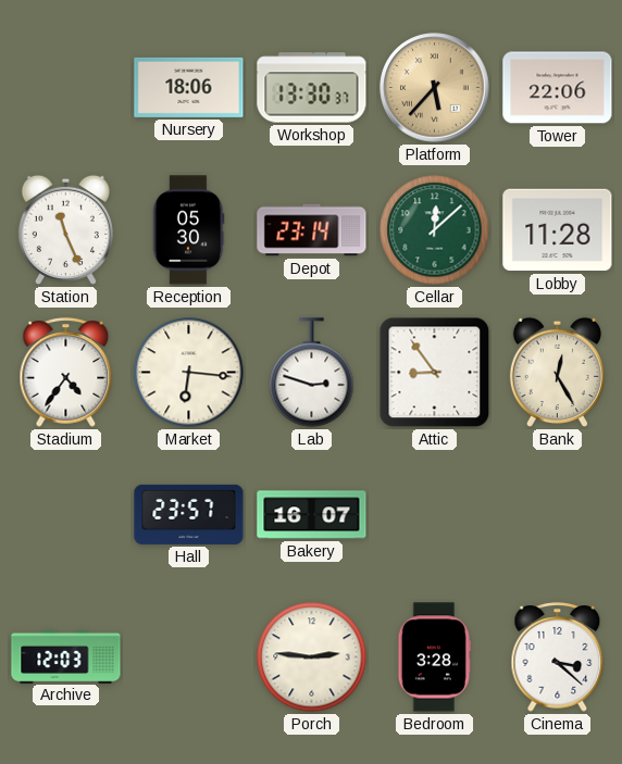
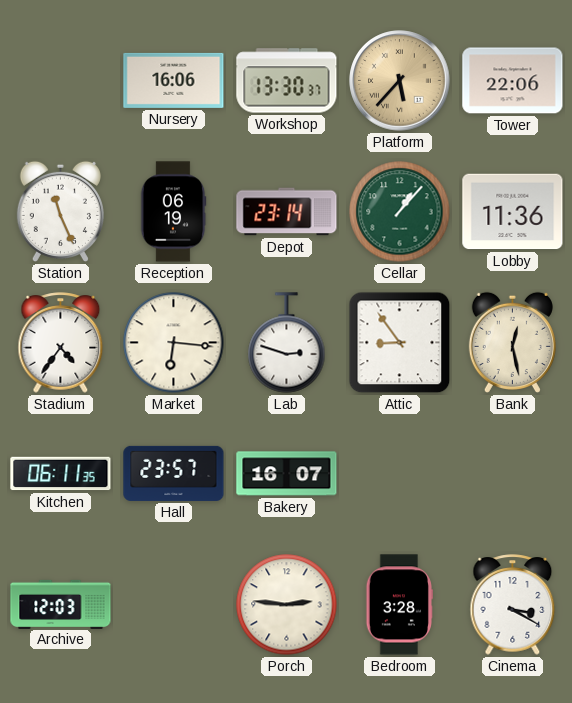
Nursery: 18:06 -> 16:06 (174, 80)
Reception: 05:30 -> 06:19 (173, 212)
Cellar: 12:08 -> 1:07 (400, 212)
Lobby: 11:28 -> 11:36 (513, 212)
Bank: 12:25 -> 12:28 (512, 342)
Kitchen: none -> 06:11 (61, 474)
Cinema: 3:22 -> 3:20 (513, 605)
